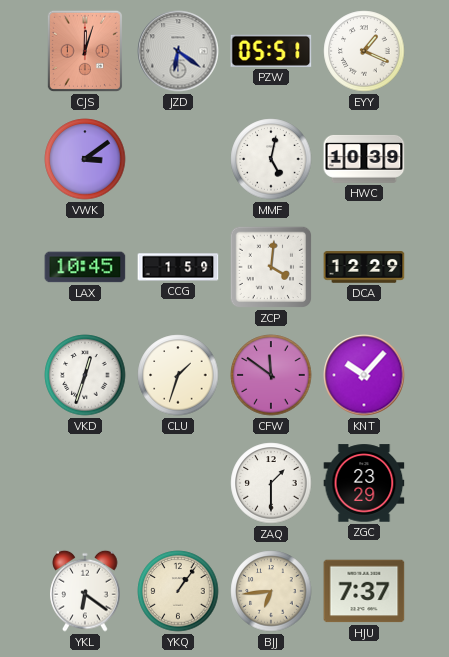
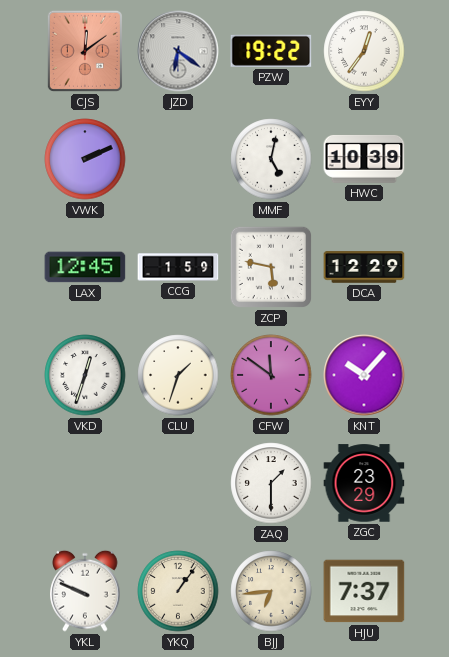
CJS: 12:03 -> 12:09 (85, 51)
PZW: 05:51 -> 19:22 (271, 51)
EYY: 1:19 -> 12:36 (364, 51)
VWK: 3:09 -> 2:11 (85, 159)
LAX: 10:45 -> 12:45 (85, 267)
ZCP: 4:01 -> 5:47 (271, 267)
YKL: 6:21 -> 9:49 (85, 591)
